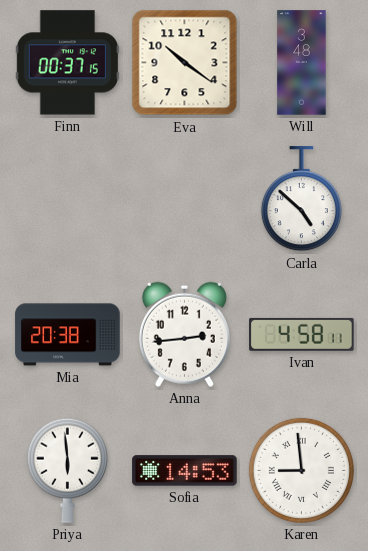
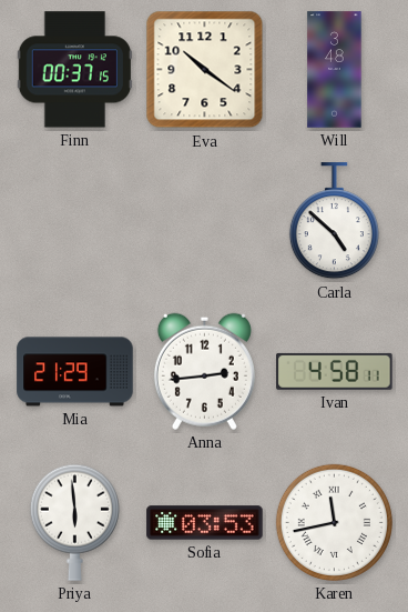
Mia: 20:38 -> 21:29 (75, 372)
Sofia: 14:53 -> 03:53 (205, 523)
Karen: 8:59 -> 11:43 (334, 522)
